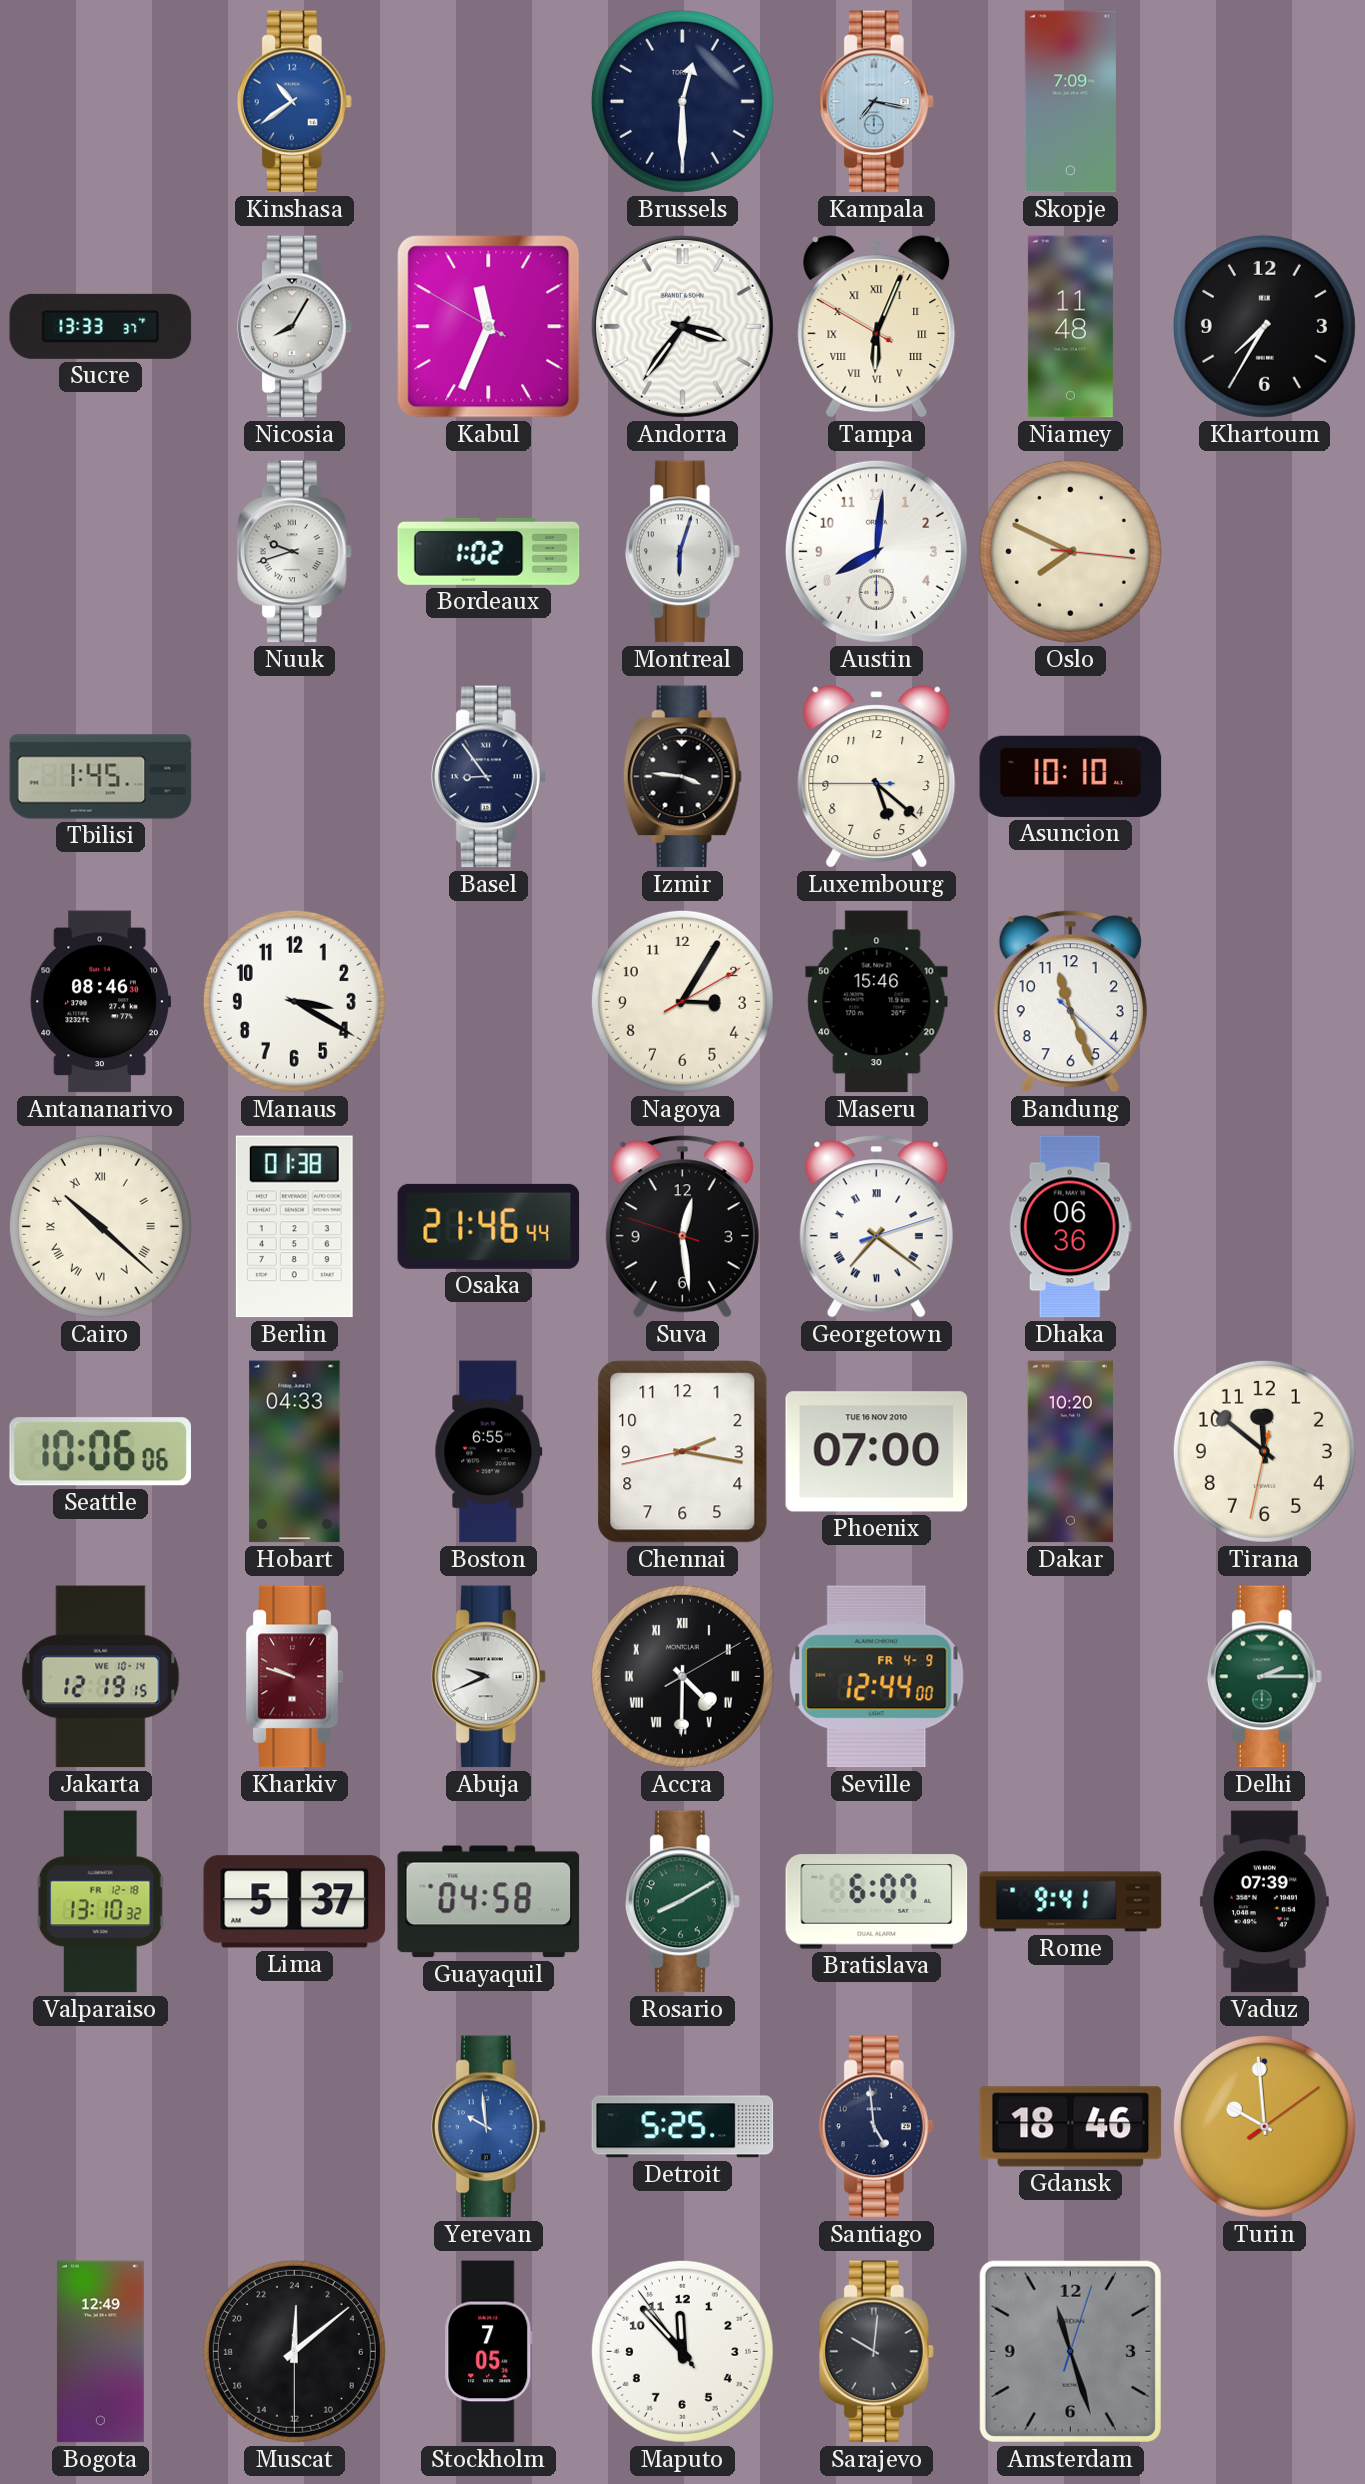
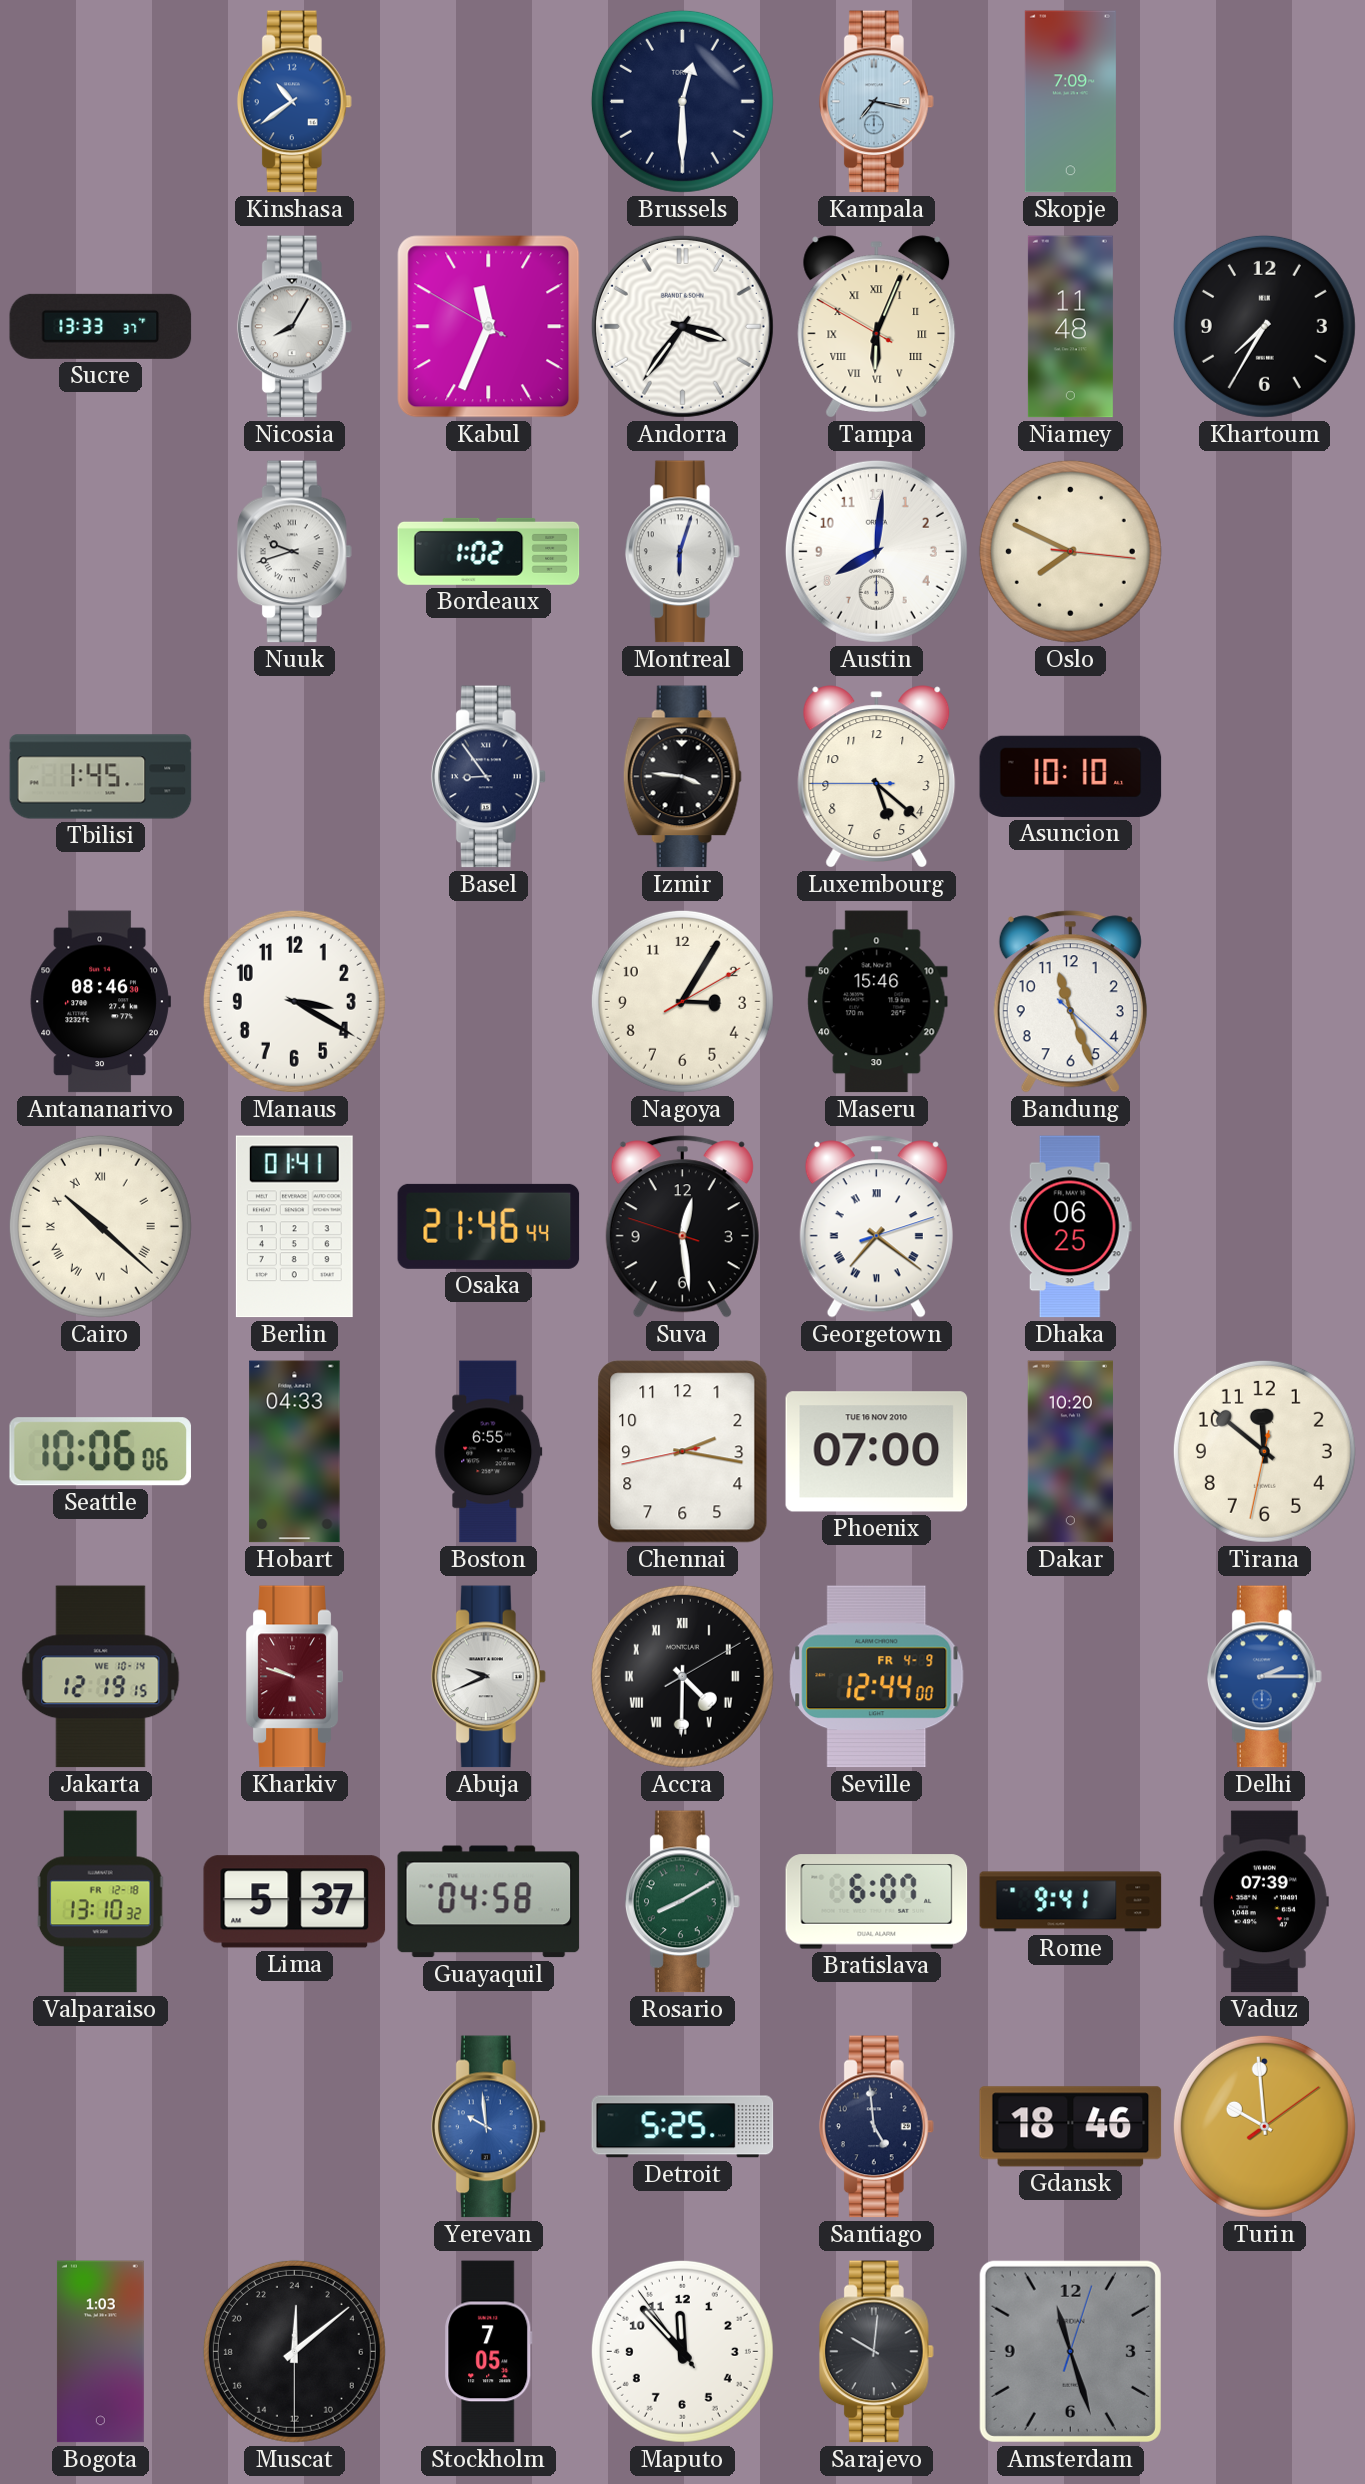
Berlin: 01:38 -> 01:41 (294, 1227)
Dhaka: 06:36 -> 06:25 (1070, 1227)
Delhi dial: green -> blue (1264, 1677)
Bogota: 12:49 -> 1:03 (100, 2352)
